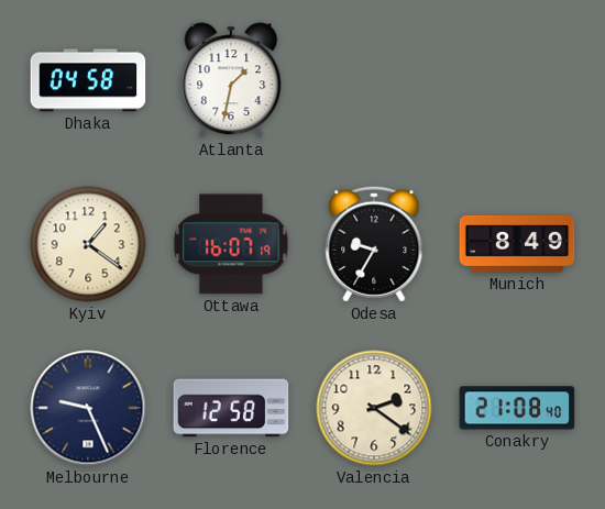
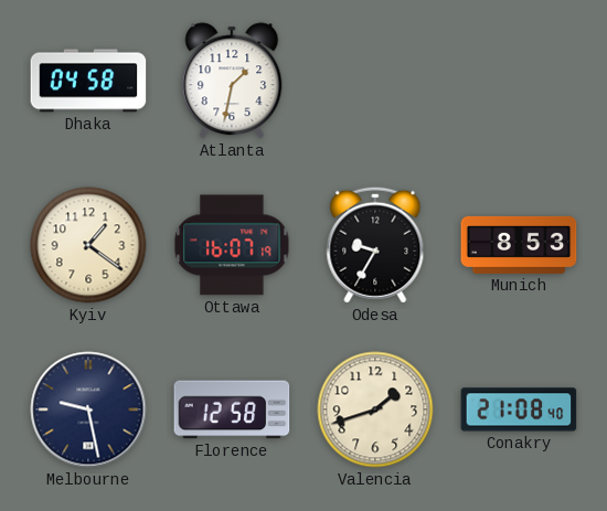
Munich: 8:49 -> 8:53 (519, 245)
Melbourne: 9:26 -> 9:28 (88, 409)
Valencia: 2:21 -> 1:42 (375, 409)
